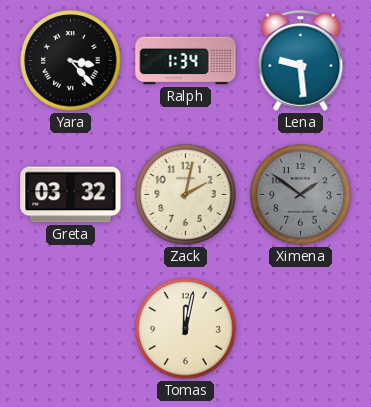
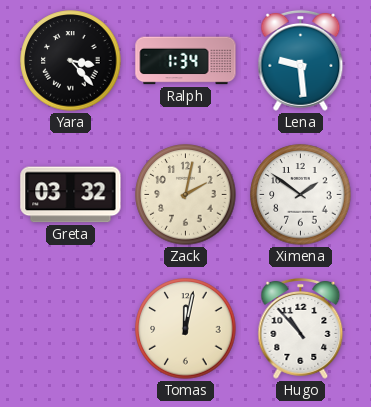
Ximena dial: grey -> white (301, 195)
Hugo: none -> 10:53 (301, 328)
